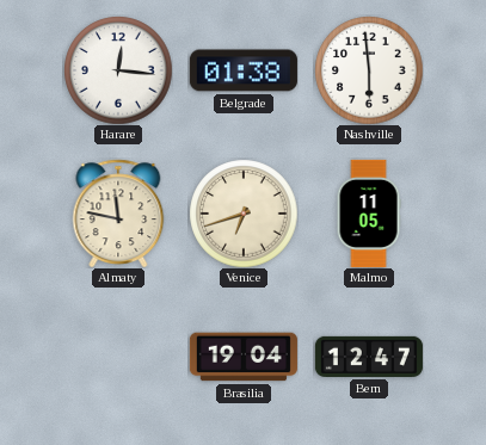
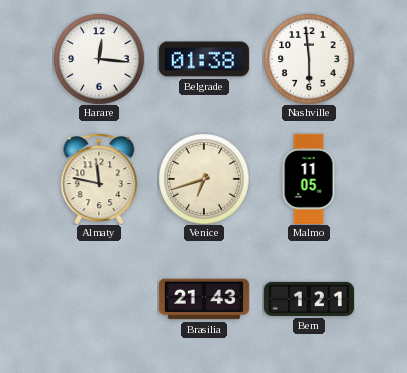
Brasilia: 19:04 -> 21:43 (204, 299)
Bern: 12:47 -> 1:21 (309, 299)
